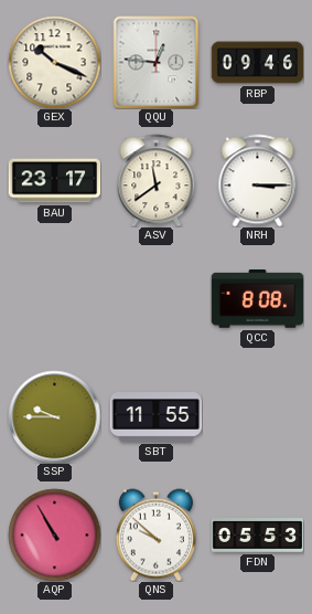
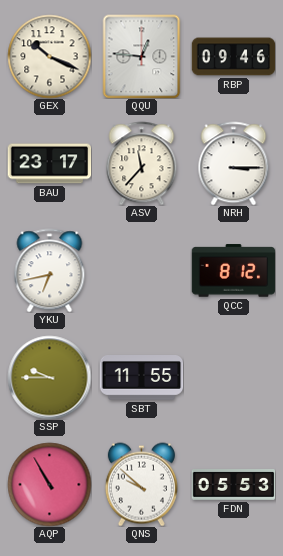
ASV: 11:39 -> 11:37 (142, 163)
YKU: none -> 6:43 (50, 270)
QCC: 8:08 -> 8:12 (233, 271)
